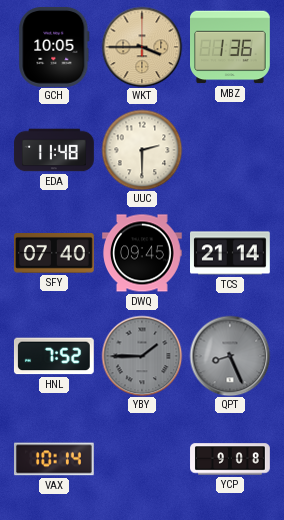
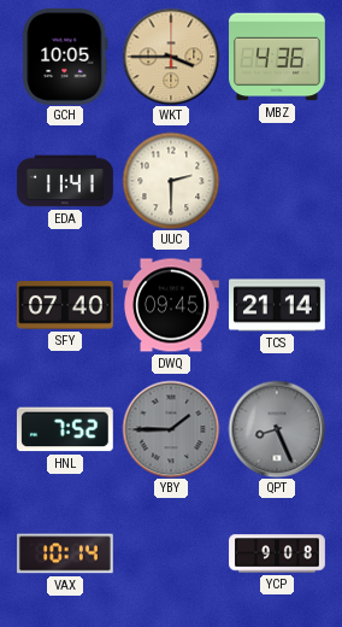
MBZ: 1:36 -> 4:36 (278, 57)
EDA: 11:48 -> 11:41 (65, 181)
